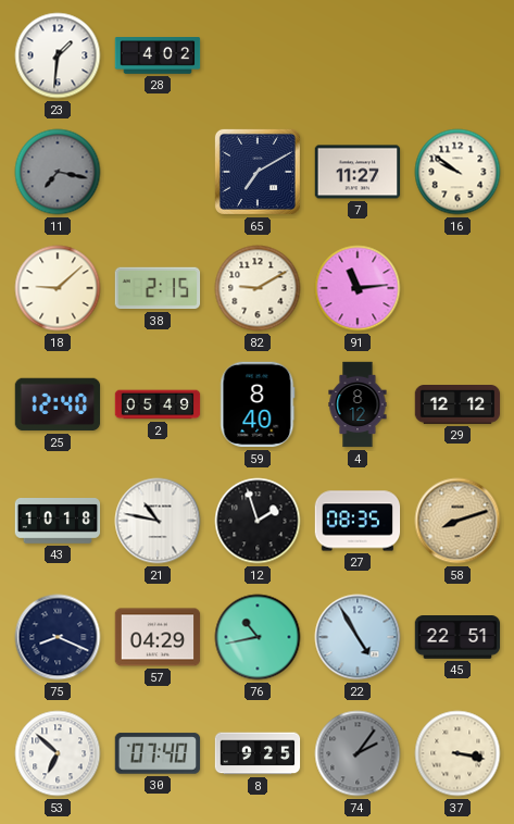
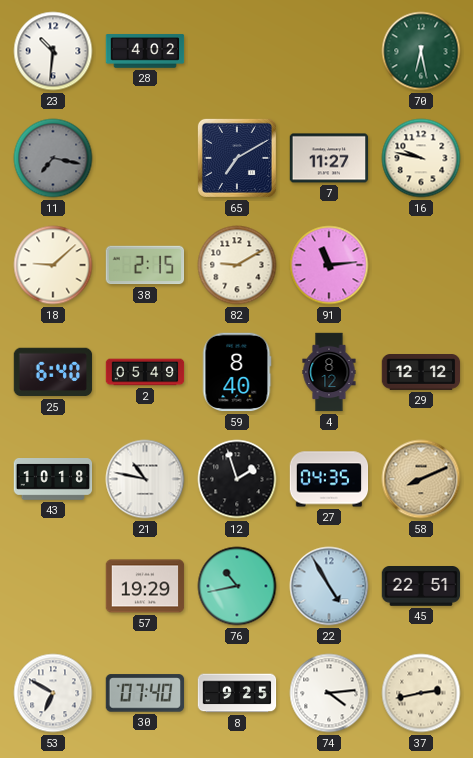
23: 1:31 -> 10:31 (53, 51)
70: none -> 6:28 (421, 51)
16: 9:51 -> 9:47 (421, 158)
25: 12:40 -> 6:40 (53, 372)
27: 08:35 -> 04:35 (329, 479)
58: 8:12 -> 8:11 (421, 479)
75: 8:19 -> none (58, 637)
57: 04:29 -> 19:29 (145, 586)
53: 6:52 -> 6:50 (53, 693)
74: 2:06 -> 4:14 (329, 693)
74 dial: grey -> white (329, 693)
37: 3:17 -> 2:43 (421, 693)
